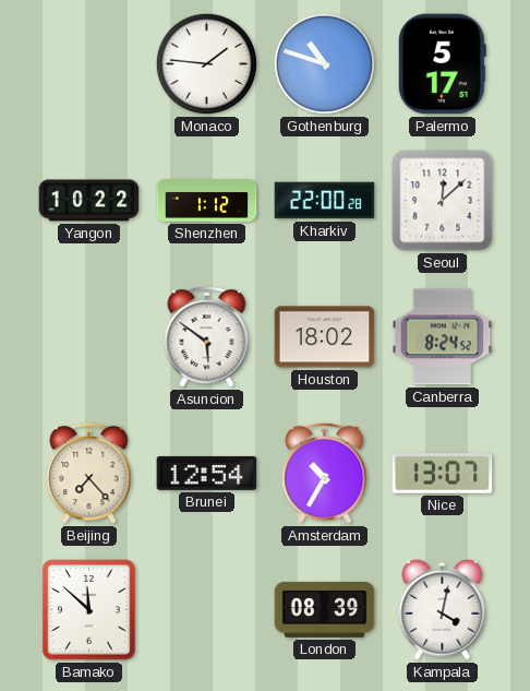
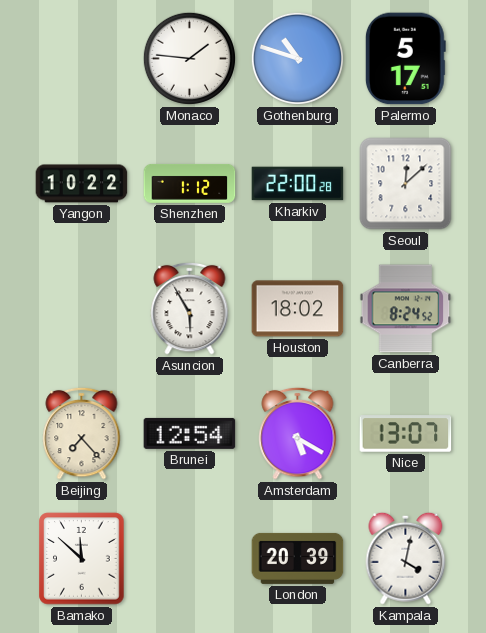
Asuncion: 5:51 -> 5:55 (190, 308)
Amsterdam: 10:35 -> 5:20 (298, 433)
London: 08:39 -> 20:39 (298, 558)
